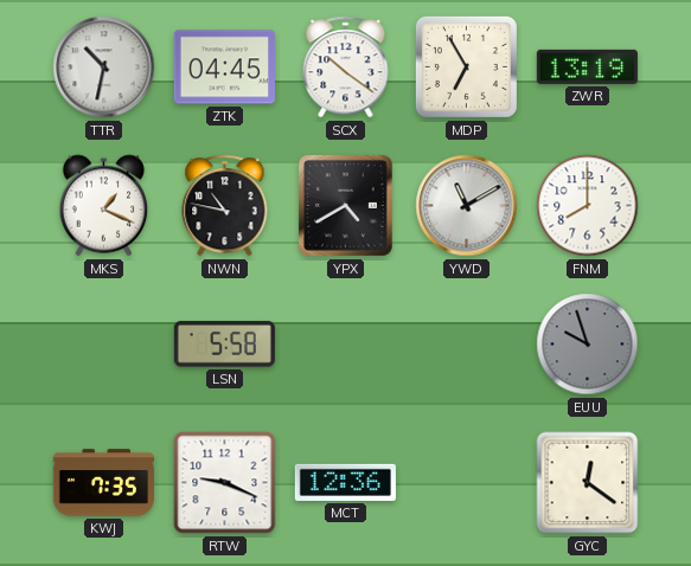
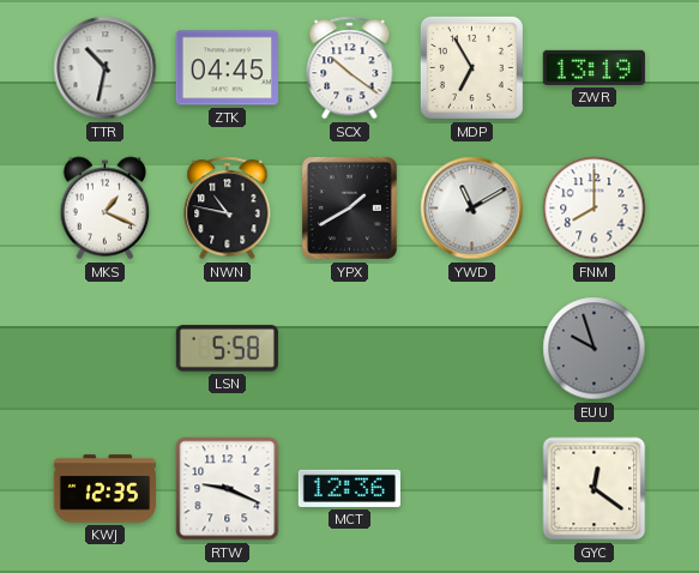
YPX: 4:40 -> 1:40 (349, 207)
KWJ: 7:35 -> 12:35 (104, 489)
